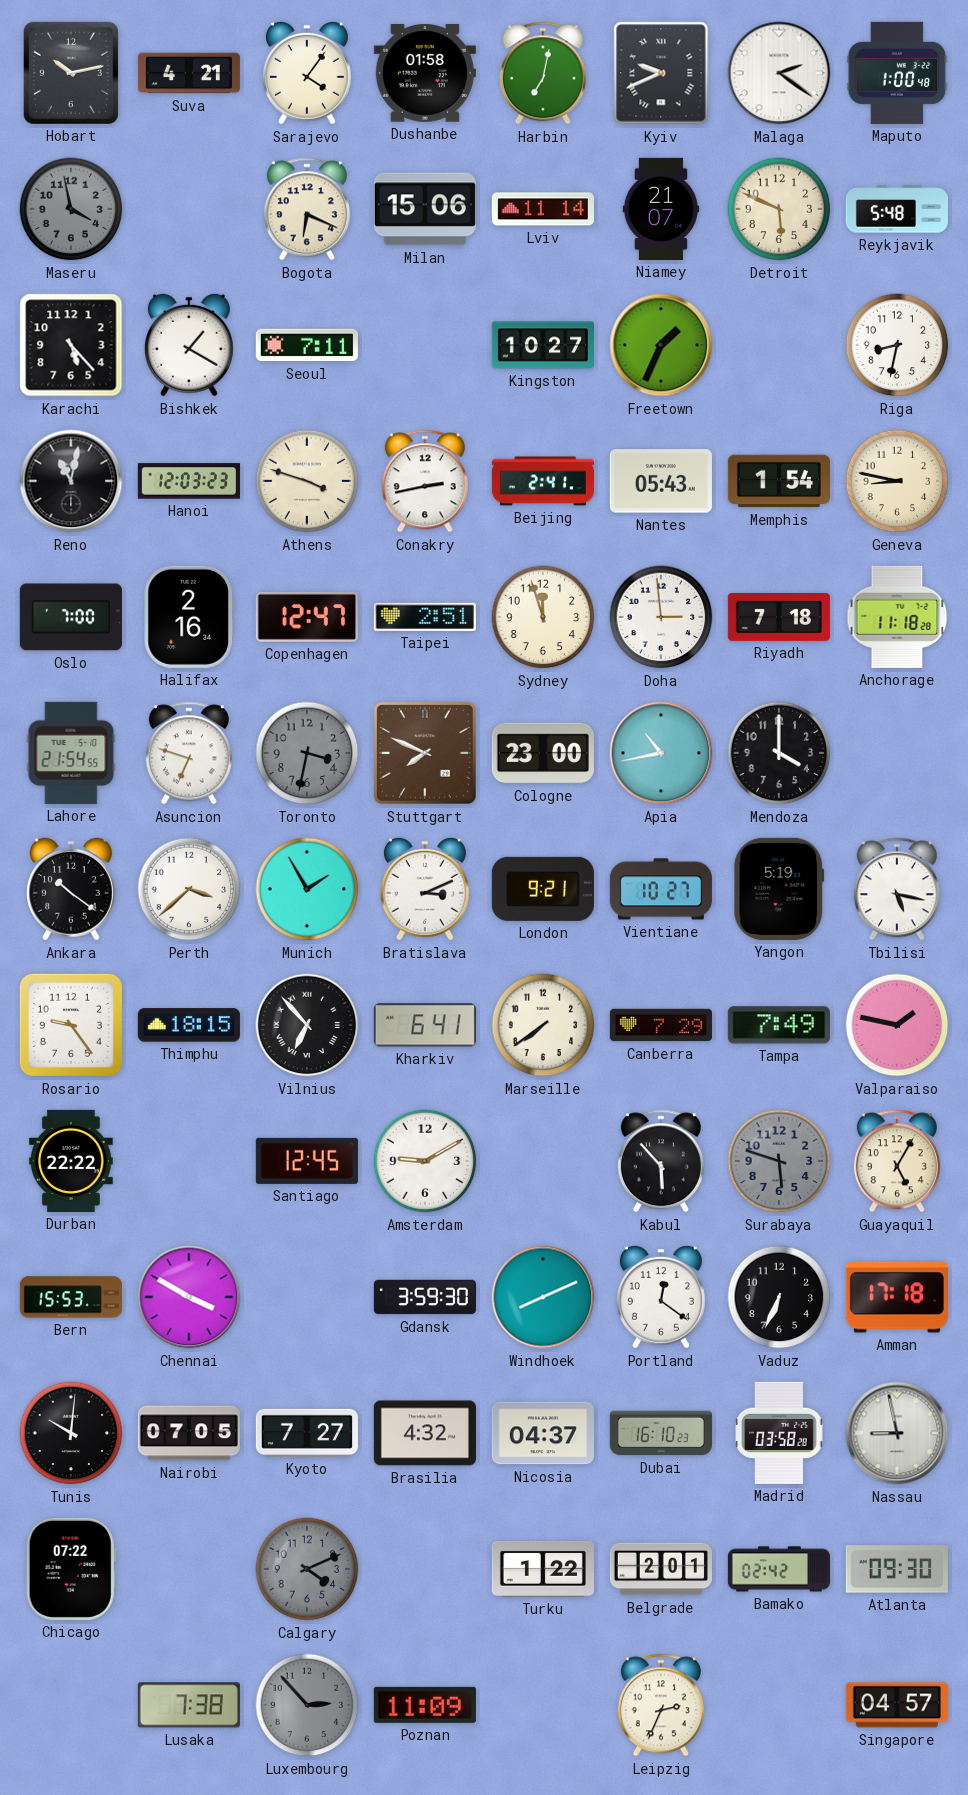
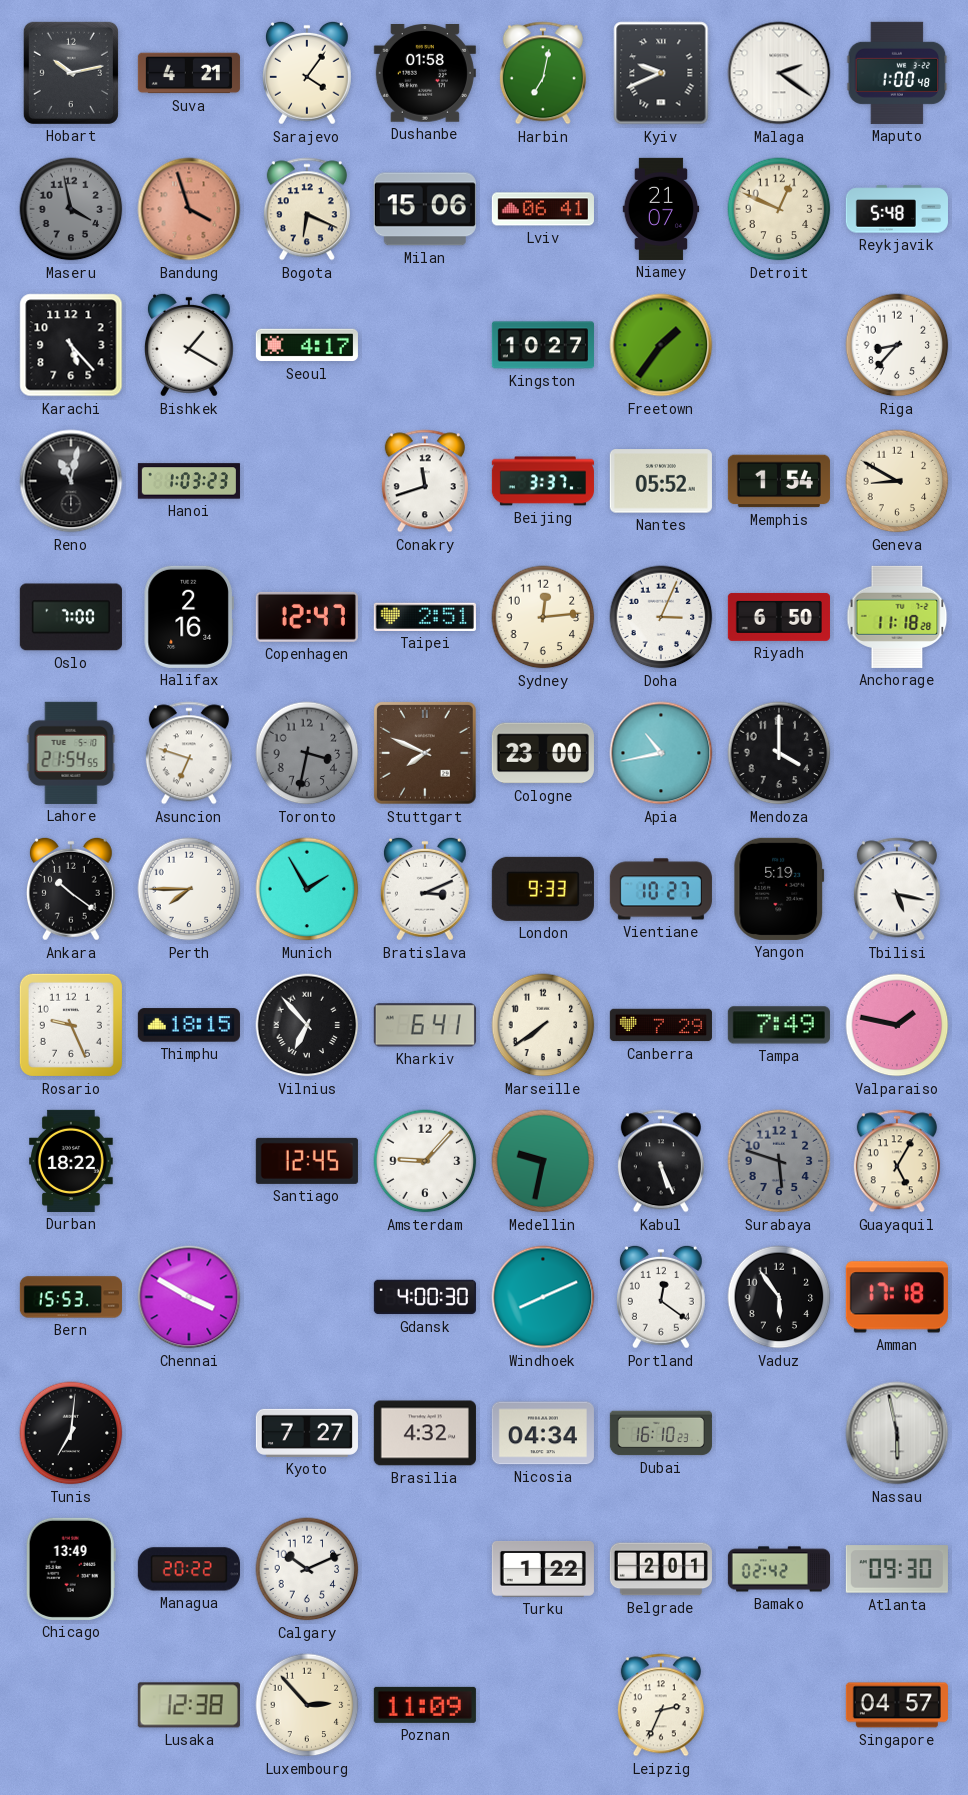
Bandung: none -> 3:57 (189, 209)
Lviv: 11:14 -> 06:41 (543, 209)
Detroit: 5:49 -> 12:49 (779, 209)
Seoul: 7:11 -> 4:17 (307, 345)
Freetown: 1:34 -> 1:36 (661, 345)
Riga: 8:32 -> 8:37 (897, 345)
Hanoi: 12:03 -> 1:03 (189, 481)
Athens: 3:48 -> none (307, 481)
Conakry: 2:43 -> 11:42 (425, 481)
Beijing: 2:41 -> 3:37 (543, 481)
Nantes: 05:43 -> 05:52 (661, 481)
Geneva: 8:47 -> 8:50 (897, 481)
Sydney: 11:57 -> 12:14 (543, 617)
Doha: 2:59 -> 3:04 (661, 617)
Riyadh: 7:18 -> 6:50 (779, 617)
Perth: 3:38 -> 7:45 (189, 889)
London: 9:21 -> 9:33 (543, 889)
Rosario: 9:24 -> 9:26 (71, 1025)
Durban: 22:22 -> 18:22 (72, 1161)
Amsterdam: 9:10 -> 9:07 (425, 1161)
Medellin: none -> 9:32 (543, 1161)
Kabul: 5:53 -> 5:26 (661, 1161)
Gdansk: 3:59 -> 4:00 (425, 1297)
Vaduz: 6:34 -> 5:54 (779, 1297)
Tunis: 10:01 -> 7:01 (71, 1433)
Nairobi: 07:05 -> none (189, 1433)
Nicosia: 04:37 -> 04:34 (543, 1433)
Madrid: 03:58 -> none (779, 1433)
Nassau: 8:58 -> 5:58 (897, 1433)
Chicago: 07:22 -> 13:49 (71, 1569)
Managua: none -> 20:22 (189, 1569)
Calgary: 4:11 -> 10:11 (307, 1569)
Calgary dial: grey -> white (307, 1569)
Lusaka: 7:38 -> 12:38 (189, 1705)
Luxembourg dial: grey -> cream (307, 1705)
